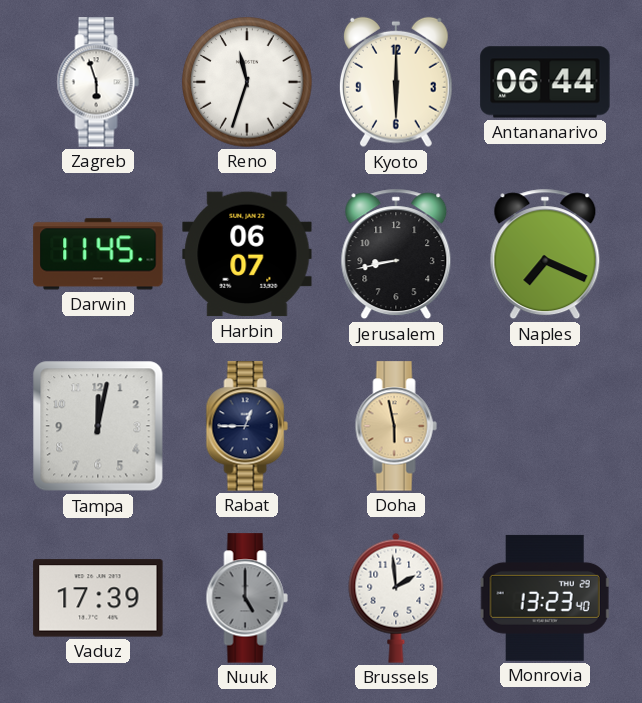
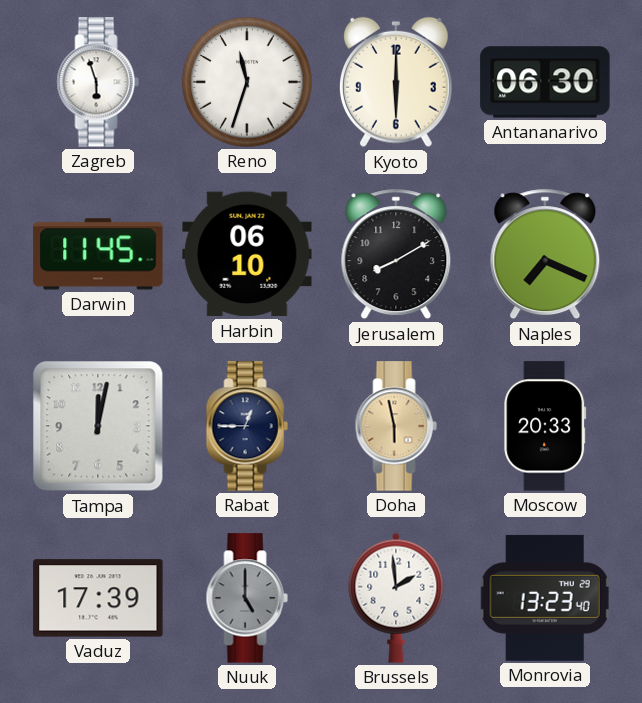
Antananarivo: 06:44 -> 06:30 (545, 82)
Harbin: 06:07 -> 06:10 (247, 254)
Jerusalem: 8:43 -> 8:10 (396, 254)
Moscow: none -> 20:33 (545, 426)
